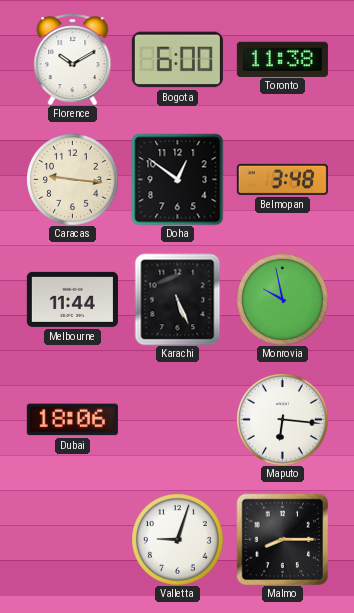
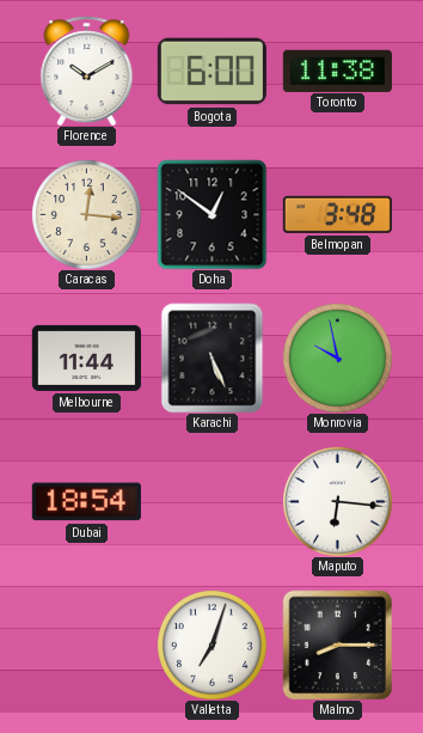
Caracas: 9:16 -> 12:16 (87, 215)
Dubai: 18:06 -> 18:54 (86, 502)
Valletta: 9:03 -> 7:03 (213, 646)
